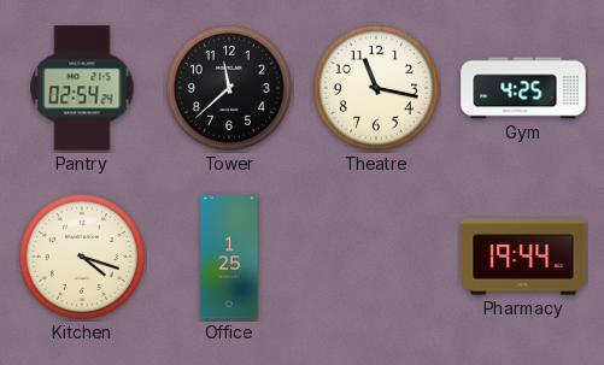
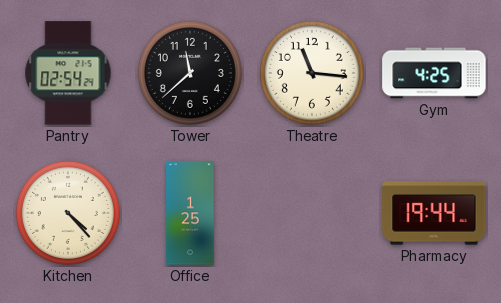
Theatre: 11:17 -> 11:16 (312, 73)
Kitchen: 4:18 -> 4:23 (68, 213)
